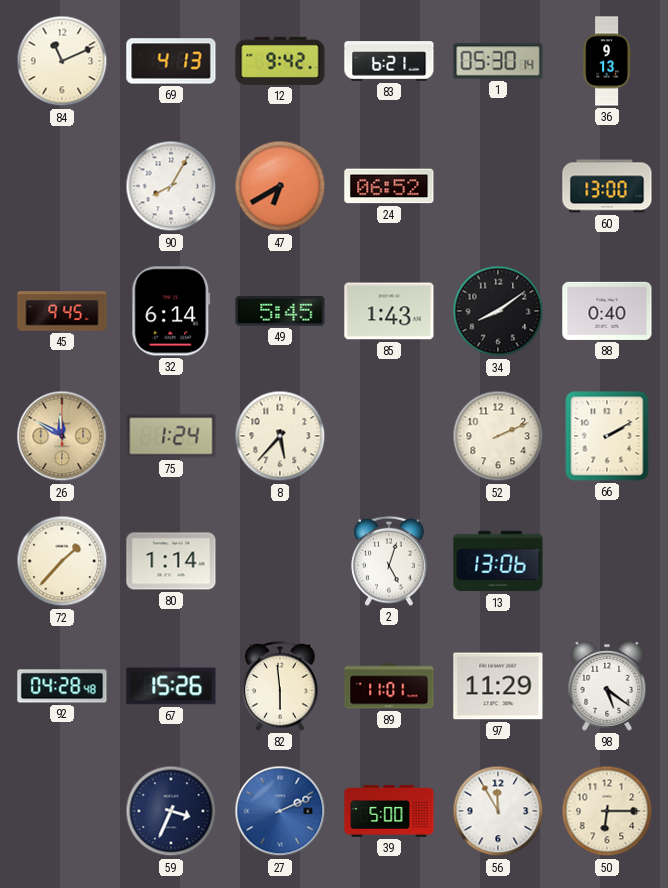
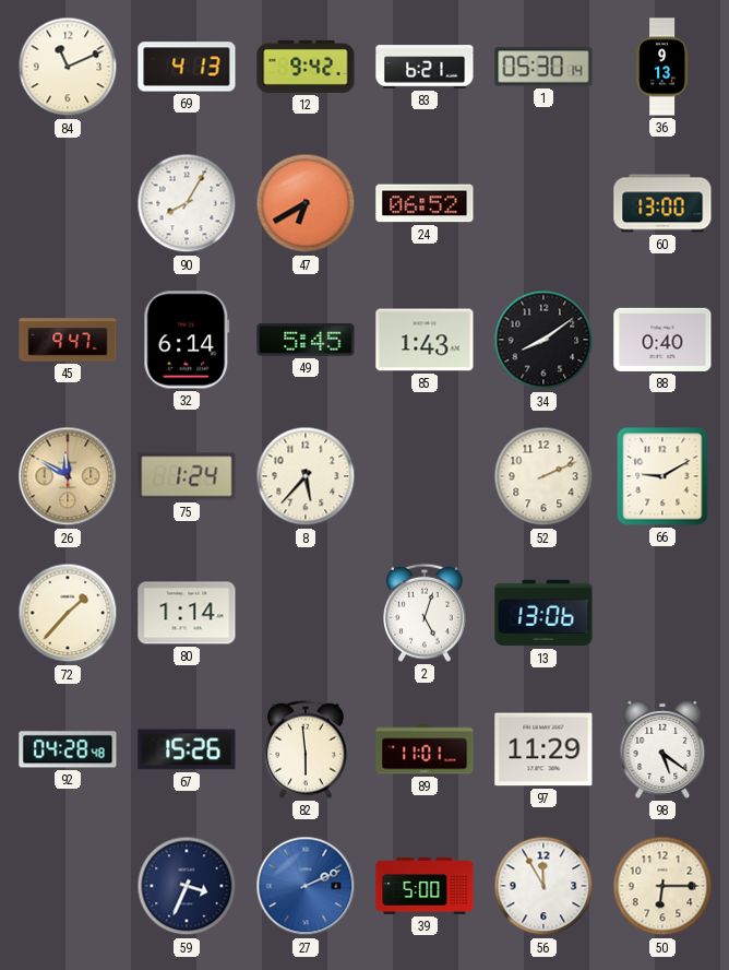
45: 9:45 -> 9:47 (68, 340)
66: 2:10 -> 9:10 (662, 476)
